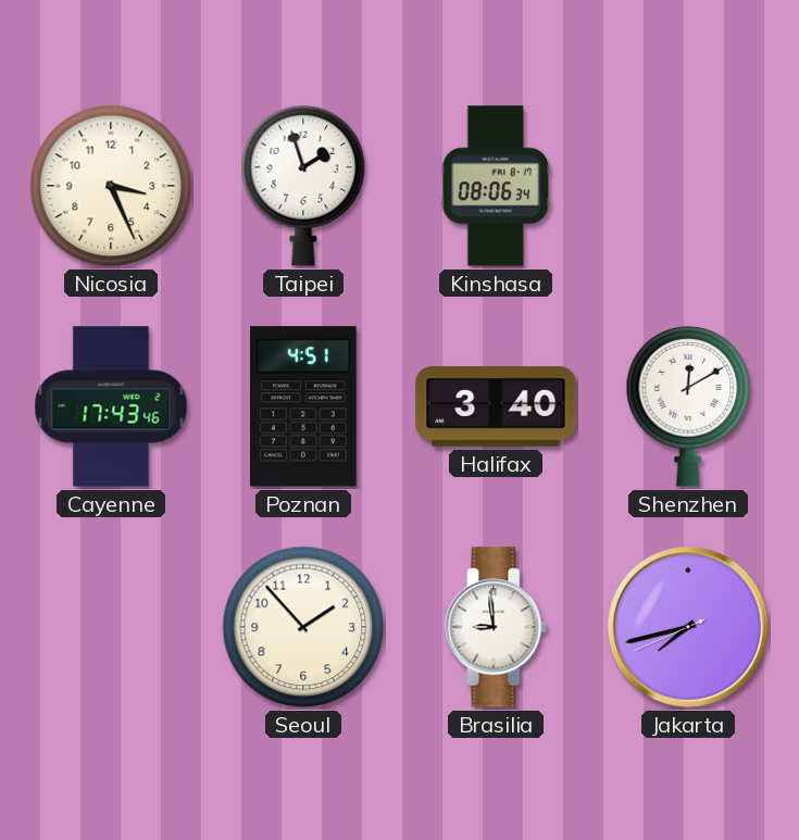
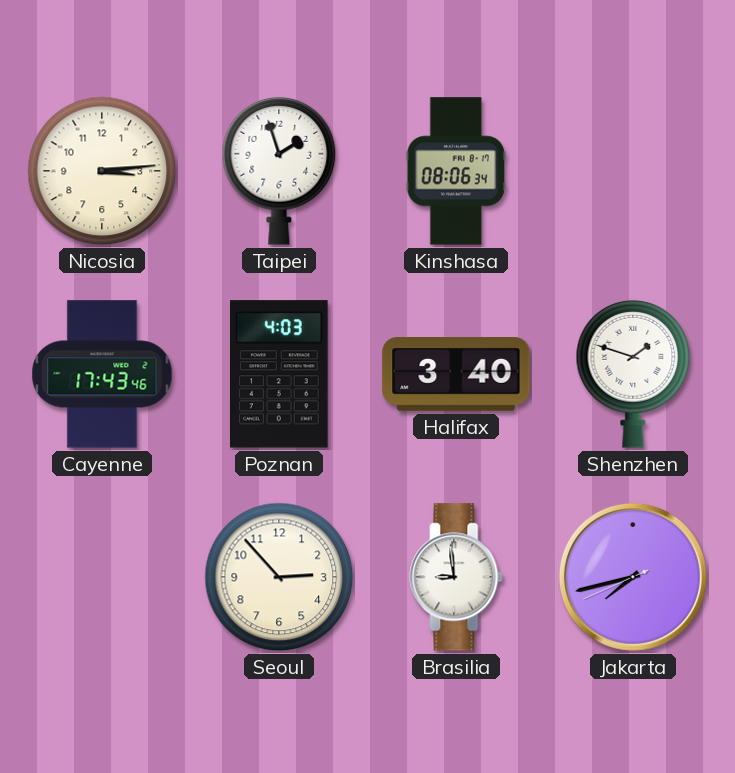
Nicosia: 3:26 -> 3:14 (102, 171)
Poznan: 4:51 -> 4:03 (280, 374)
Shenzhen: 12:10 -> 1:48 (633, 374)
Seoul: 1:53 -> 2:53 (279, 577)
